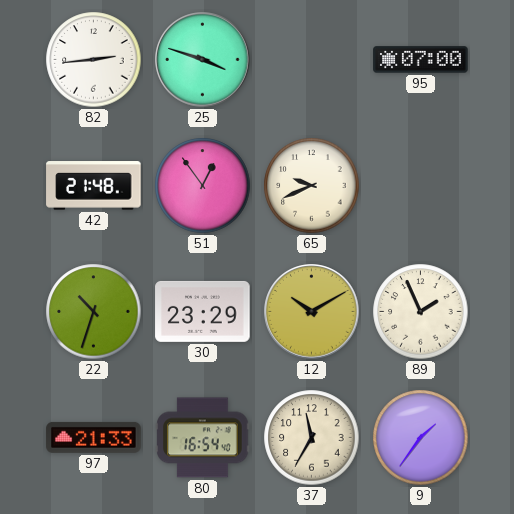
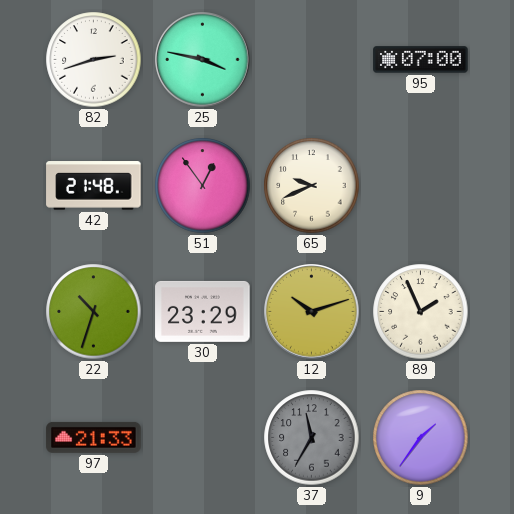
82: 2:44 -> 2:42 (94, 60)
25: 3:48 -> 3:47 (203, 60)
12: 10:10 -> 10:12 (312, 312)
80: 16:54 -> none (203, 438)
37 dial: cream -> grey (312, 438)
